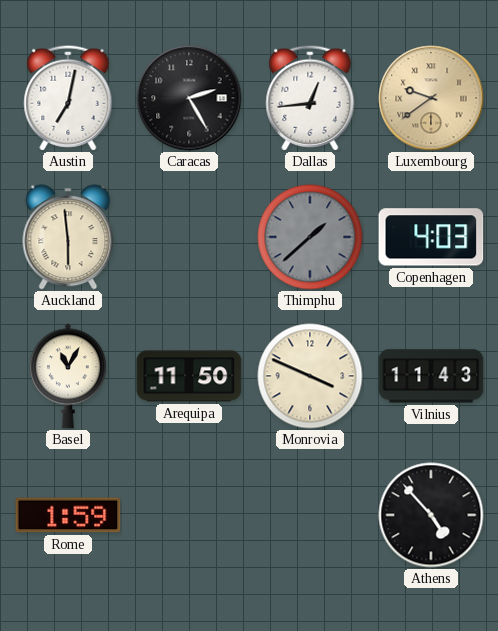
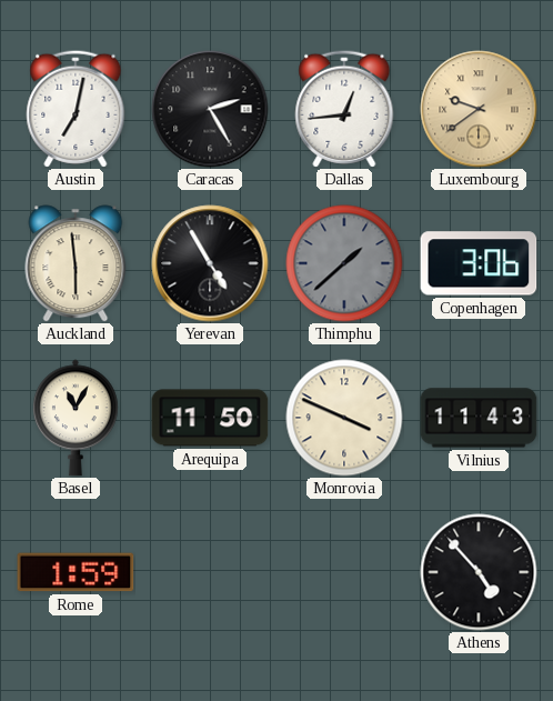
Yerevan: none -> 4:55 (210, 263)
Copenhagen: 4:03 -> 3:06 (479, 263)
